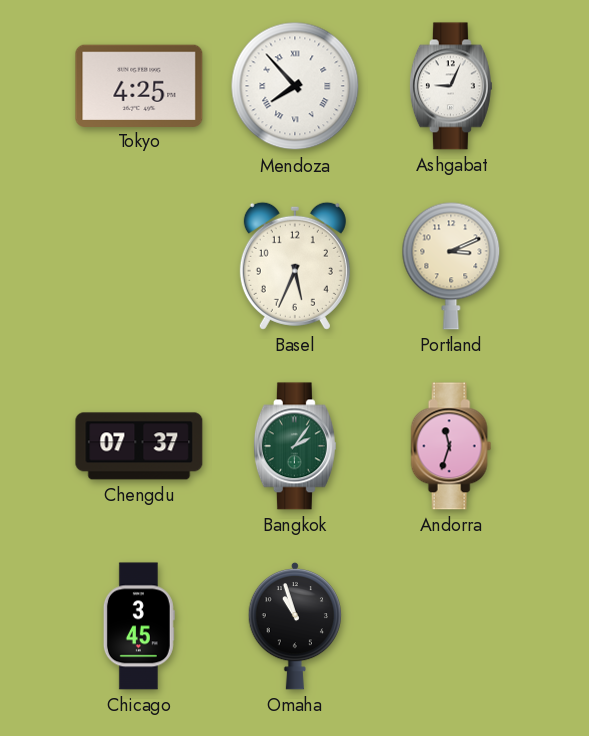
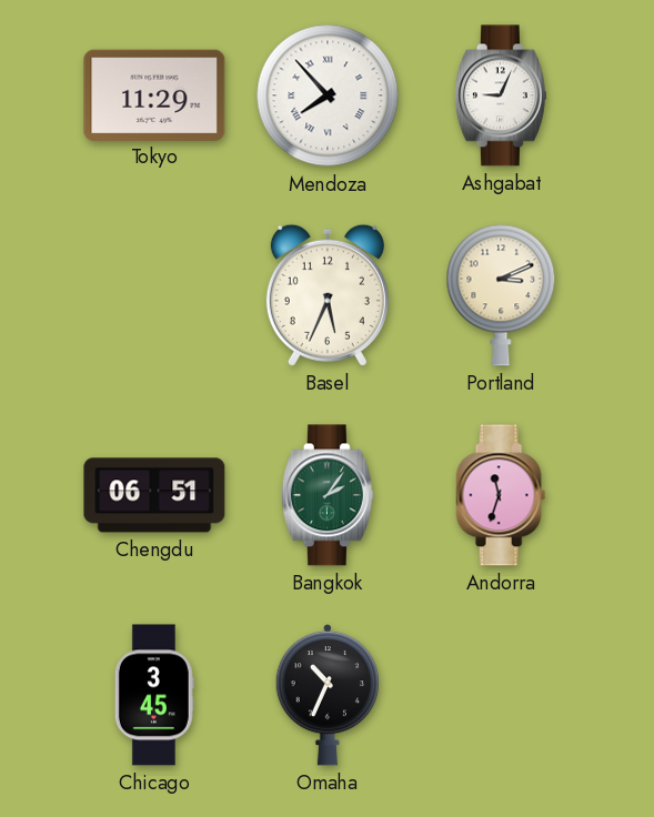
Tokyo: 4:25 -> 11:29 (154, 94)
Chengdu: 07:37 -> 06:51 (154, 495)
Omaha: 10:57 -> 10:34 (326, 695)
